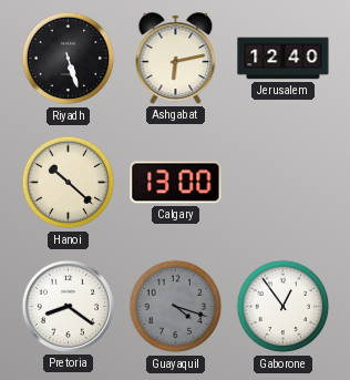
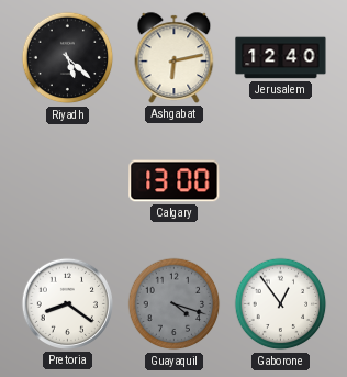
Riyadh: 5:27 -> 5:22 (68, 58)
Hanoi: 10:22 -> none (69, 183)
